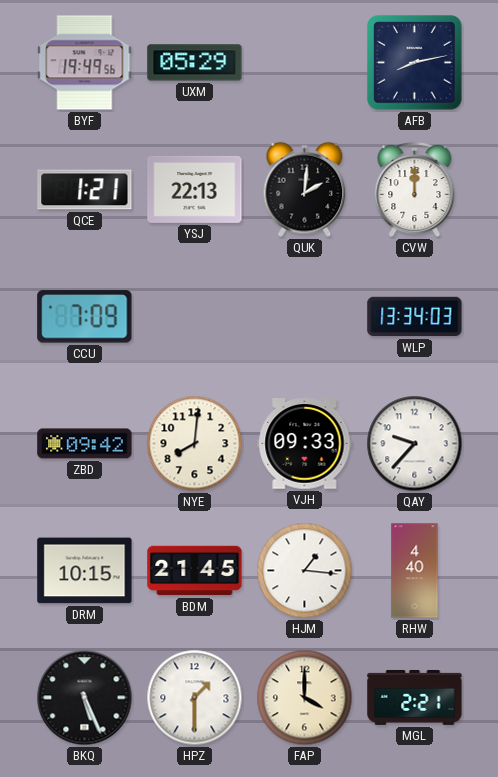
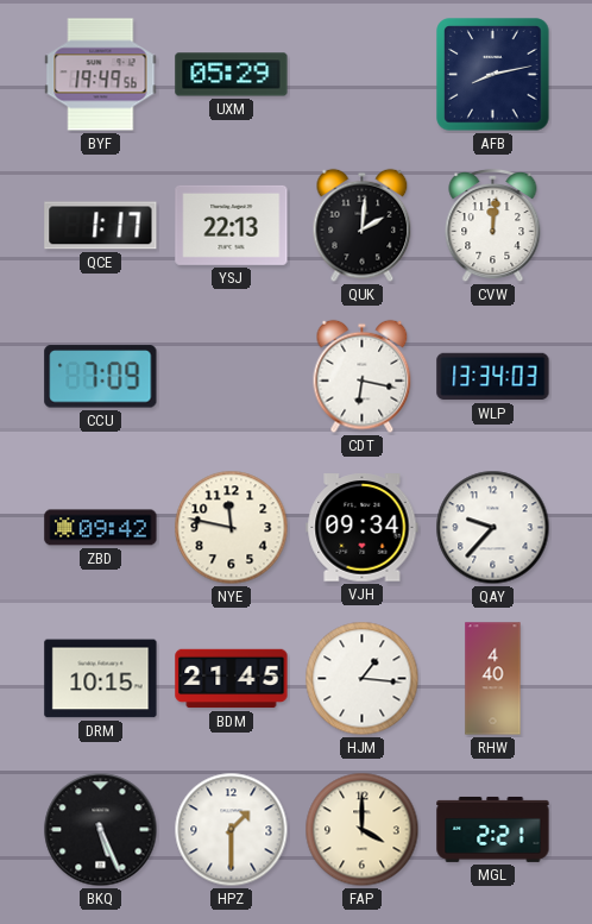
QCE: 1:21 -> 1:17 (101, 226)
CVW: 12:00 -> 12:01 (493, 226)
CDT: none -> 6:17 (363, 377)
NYE: 8:01 -> 11:47 (232, 528)
VJH: 09:33 -> 09:34 (363, 528)
